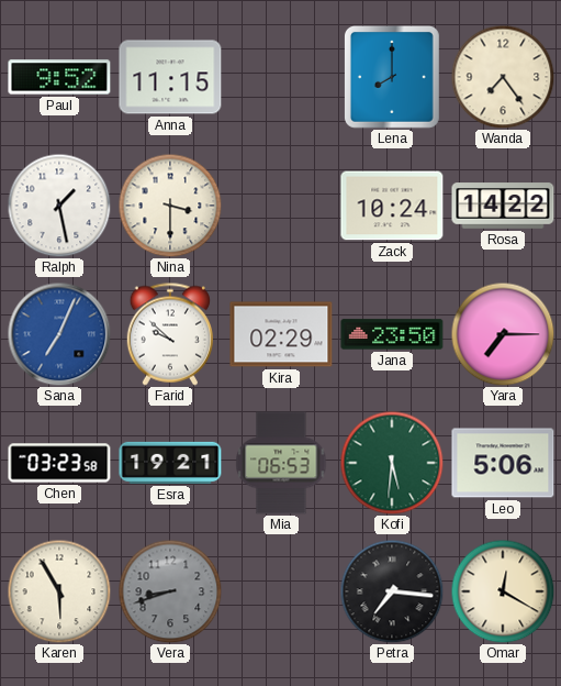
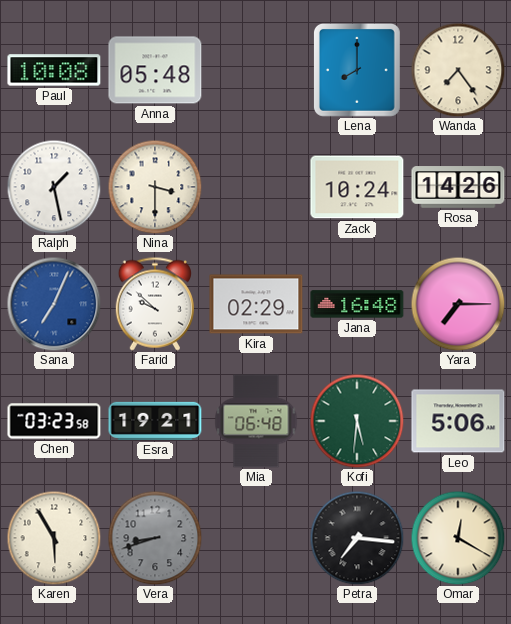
Paul: 9:52 -> 10:08 (54, 70)
Anna: 11:15 -> 05:48 (155, 70)
Rosa: 14:22 -> 14:26 (458, 187)
Jana: 23:50 -> 16:48 (357, 304)
Mia: 06:53 -> 06:48 (256, 421)
